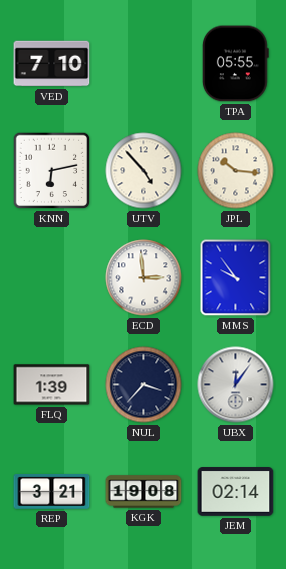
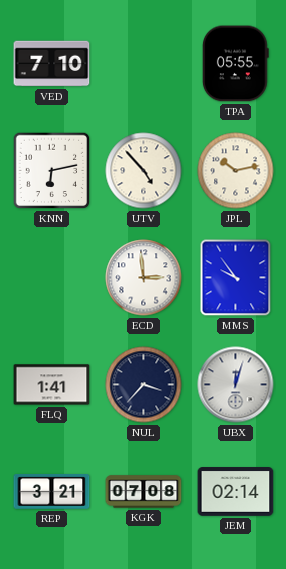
JPL: 10:16 -> 10:13 (236, 171)
FLQ: 1:39 -> 1:41 (52, 385)
UBX: 12:06 -> 12:03 (236, 385)
KGK: 19:08 -> 07:08 (144, 492)
